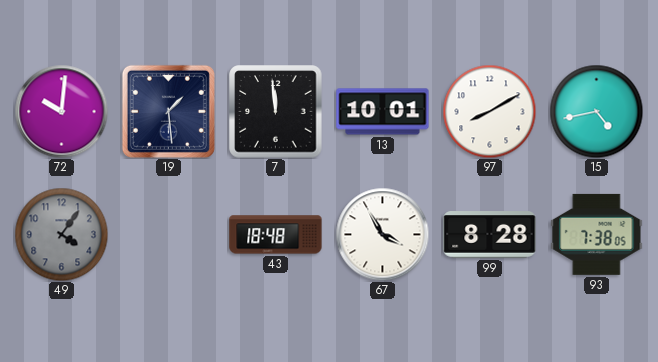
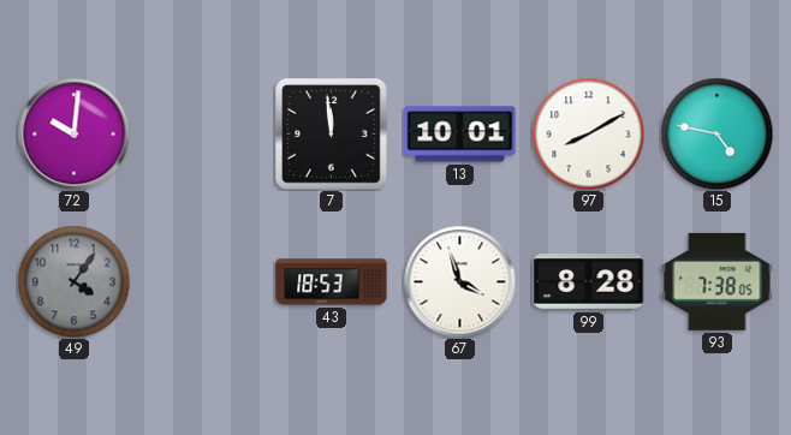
19: 1:29 -> none (168, 111)
15: 4:43 -> 4:47 (716, 133)
43: 18:48 -> 18:53 (332, 282)
67: 3:55 -> 3:57 (459, 281)
